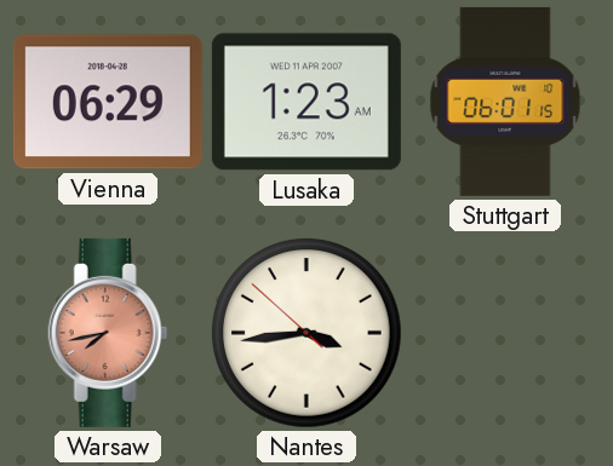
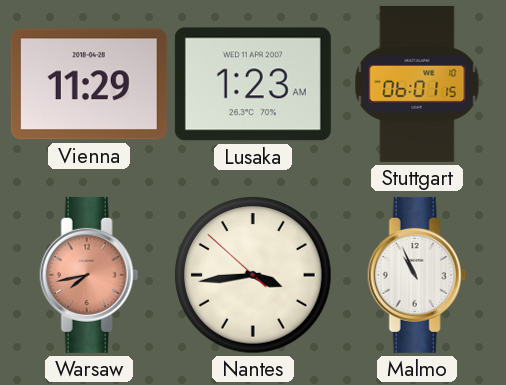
Vienna: 06:29 -> 11:29 (89, 84)
Malmo: none -> 10:56 (417, 275)
